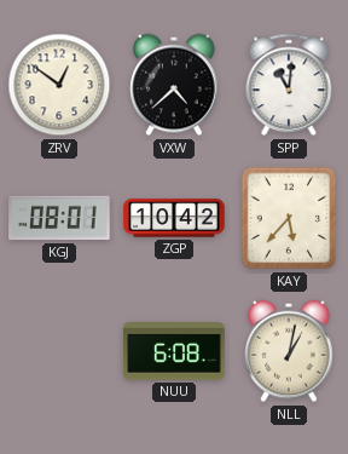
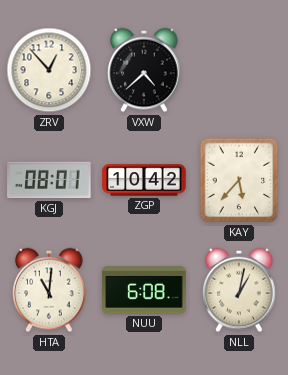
ZRV: 12:51 -> 12:53 (49, 70)
SPP: 11:01 -> none (289, 85)
HTA: none -> 11:01 (49, 290)
